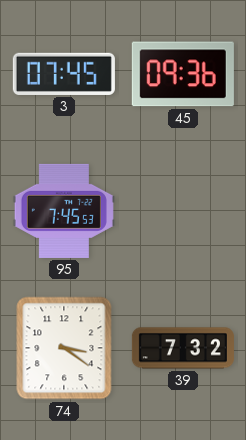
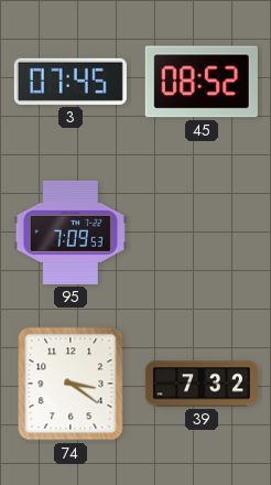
45: 09:36 -> 08:52 (202, 82)
95: 7:45 -> 7:09 (71, 233)
